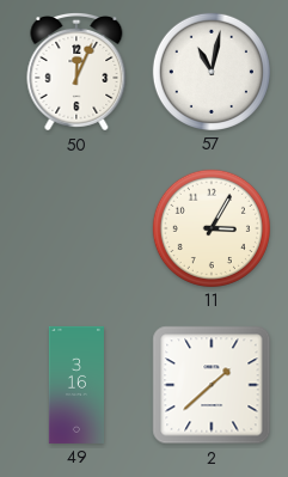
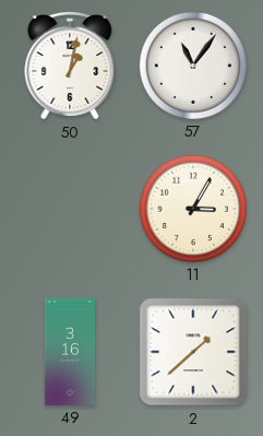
50: 12:04 -> 1:02 (70, 67)
57: 11:02 -> 11:06 (193, 66)
